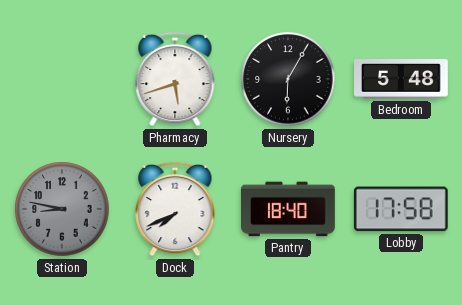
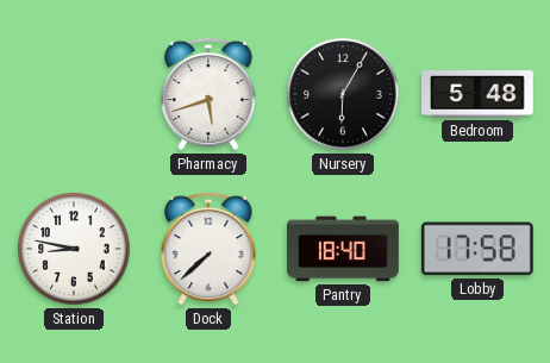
Station dial: grey -> white (74, 249)
Dock: 7:41 -> 7:38 (208, 249)
